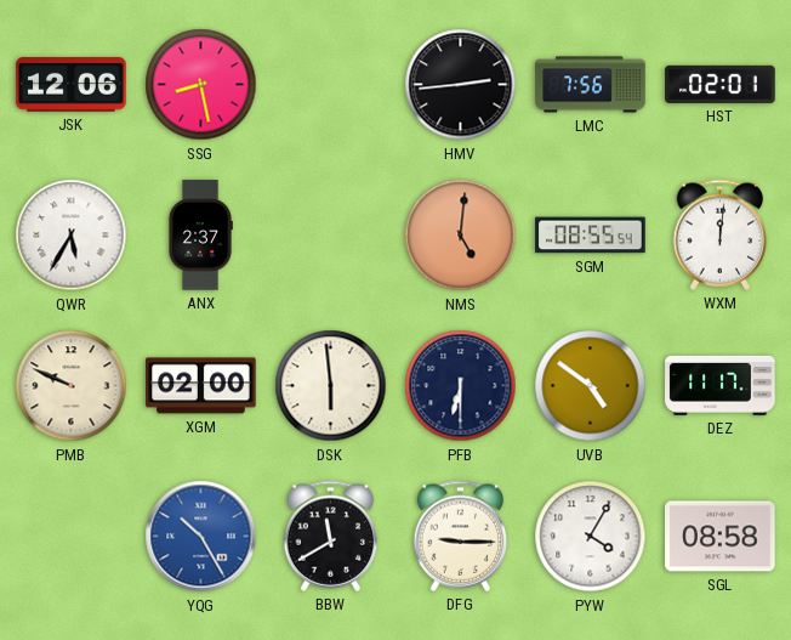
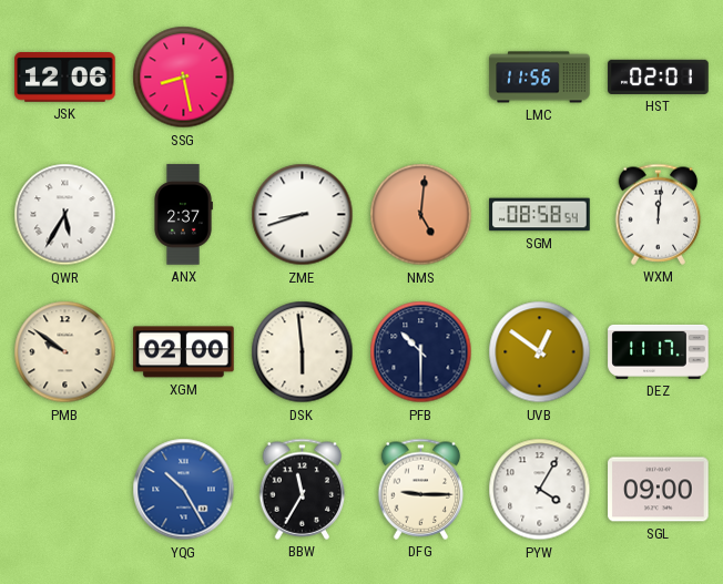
HMV: 2:44 -> none (461, 85)
LMC: 7:56 -> 11:56 (540, 78)
ZME: none -> 8:42 (303, 215)
SGM: 08:55 -> 08:58 (540, 215)
PMB: 9:49 -> 9:51 (65, 352)
PFB: 6:30 -> 10:30 (421, 352)
UVB: 4:51 -> 12:51 (540, 352)
BBW: 11:40 -> 11:35 (303, 489)
SGL: 08:58 -> 09:00 (659, 490)
